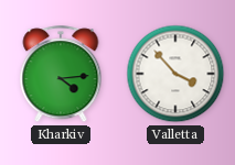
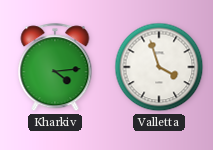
Valletta: 3:53 -> 3:57 (159, 67)
